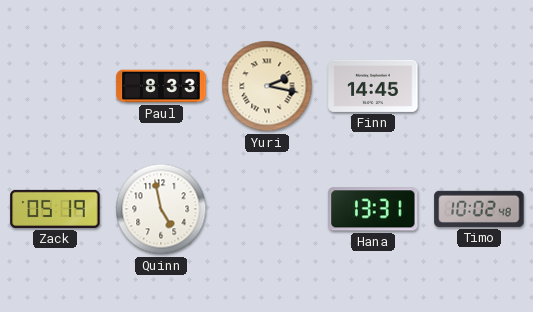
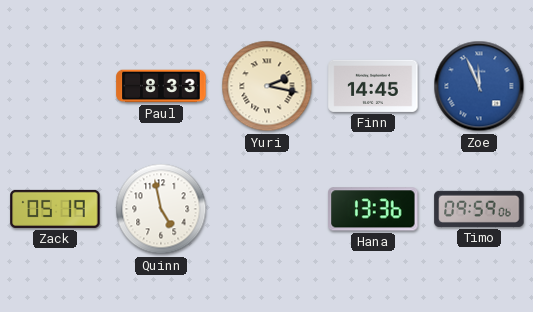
Zoe: none -> 11:56 (479, 86)
Hana: 13:31 -> 13:36 (373, 209)
Timo: 10:02 -> 09:59 (479, 209)
